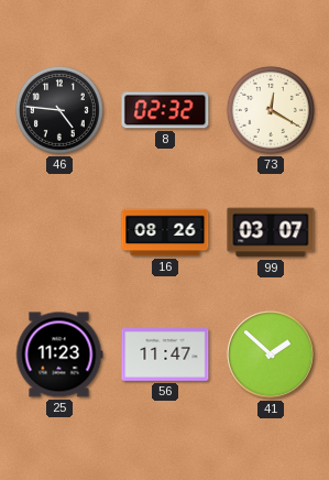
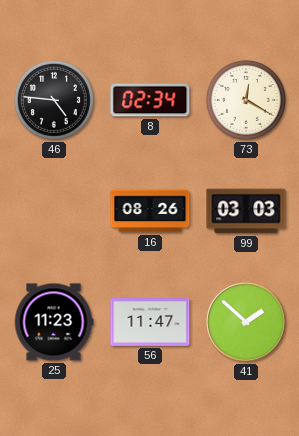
8: 02:32 -> 02:34 (150, 100)
99: 03:07 -> 03:03 (246, 211)
